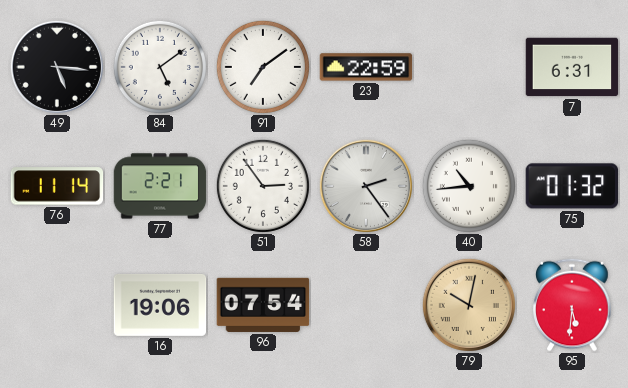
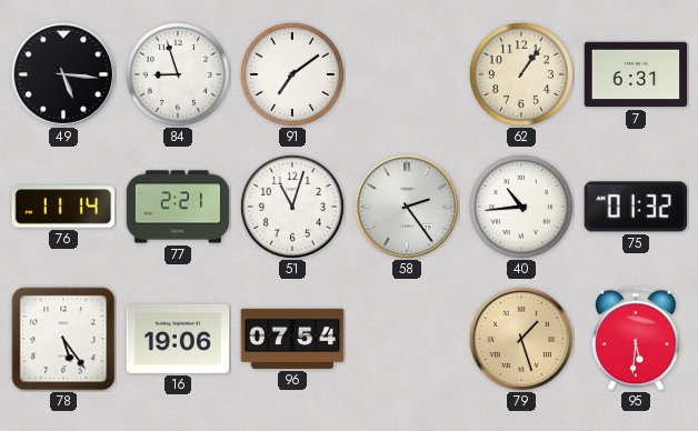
84: 5:09 -> 8:57 (178, 74)
23: 22:59 -> none (366, 67)
62: none -> 1:06 (521, 74)
51: 2:54 -> 11:03 (292, 207)
78: none -> 5:24 (63, 339)
79: 10:02 -> 1:27 (521, 339)
